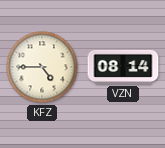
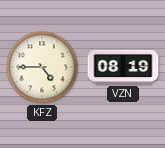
VZN: 08:14 -> 08:19 (123, 67)
